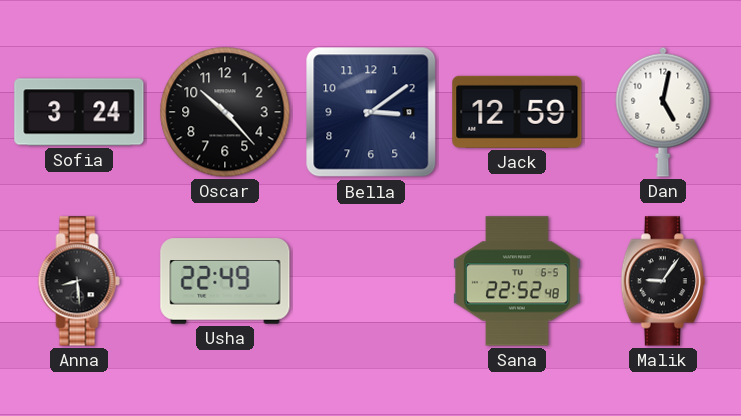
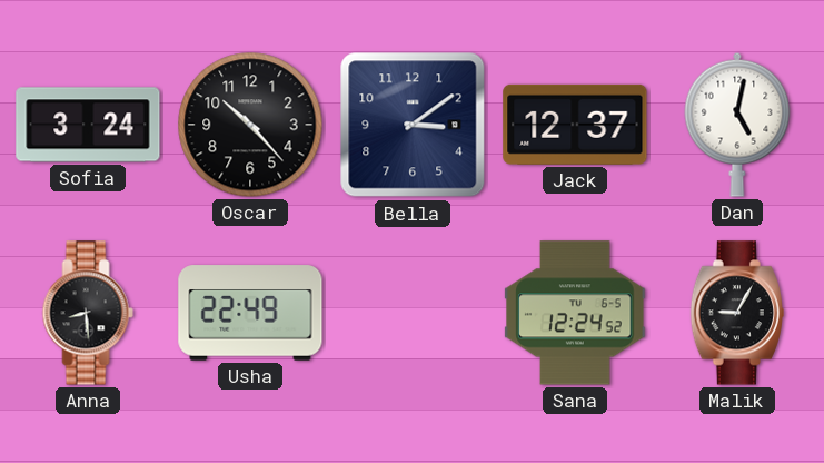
Jack: 12:59 -> 12:37 (575, 125)
Sana: 22:52 -> 12:24 (575, 313)
Malik: 9:06 -> 9:05 (737, 313)
